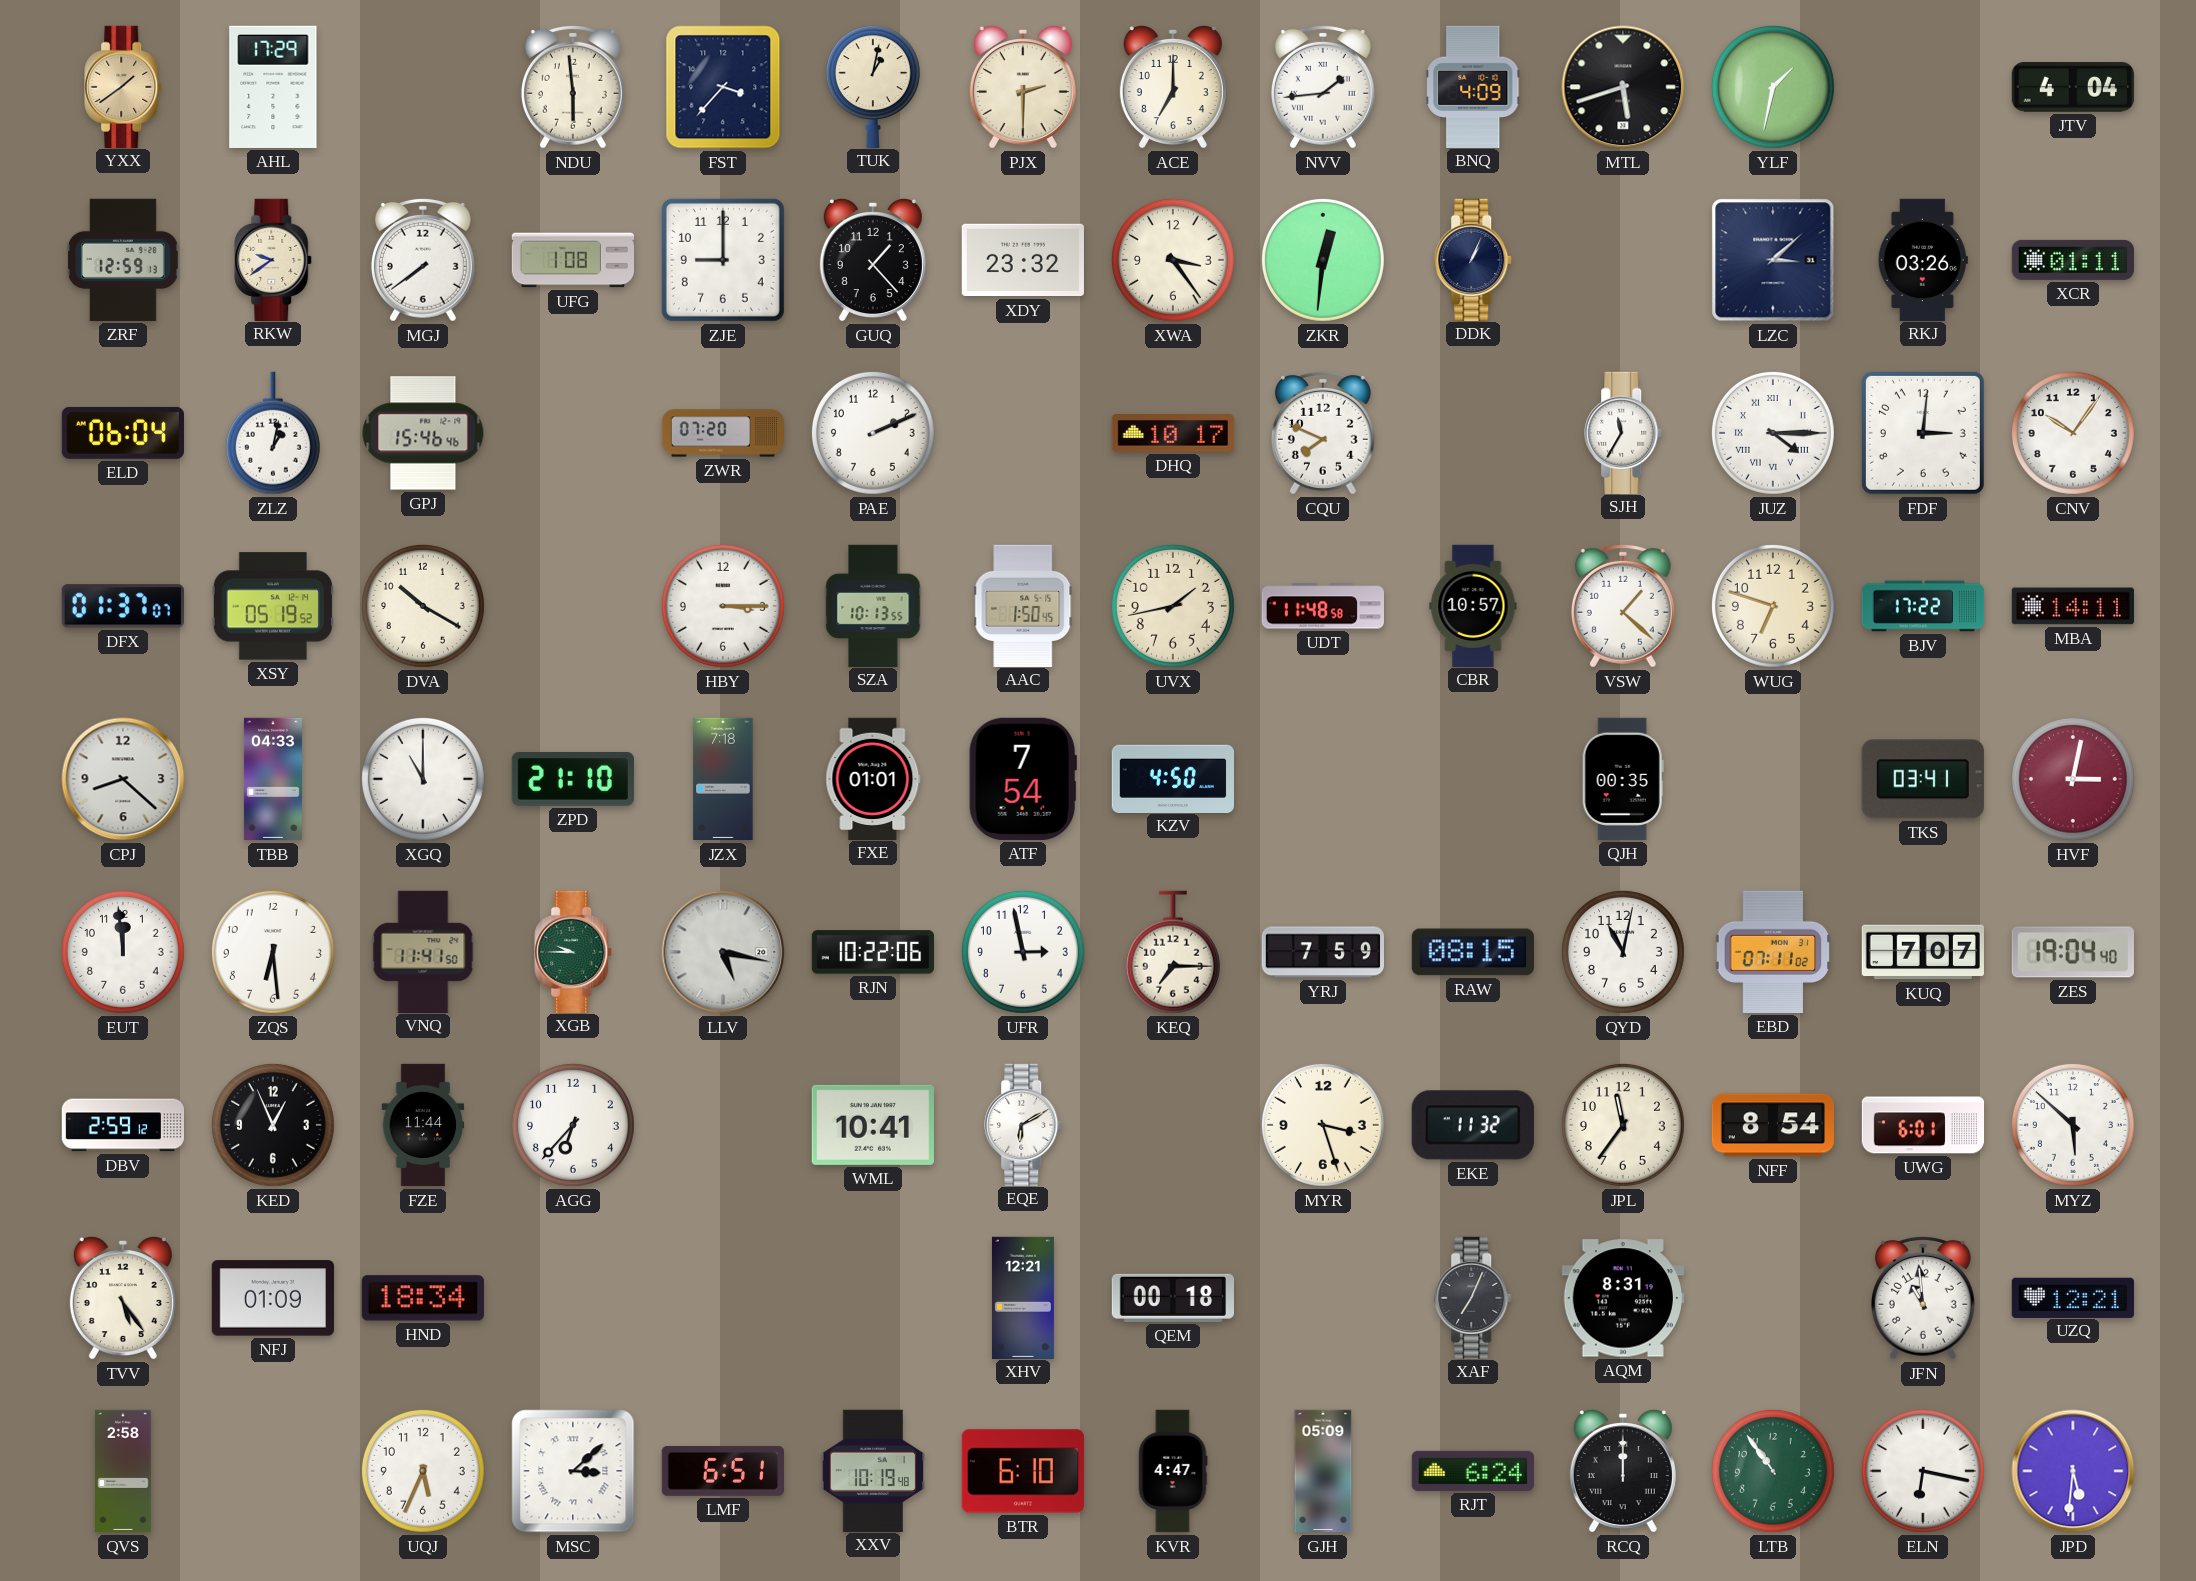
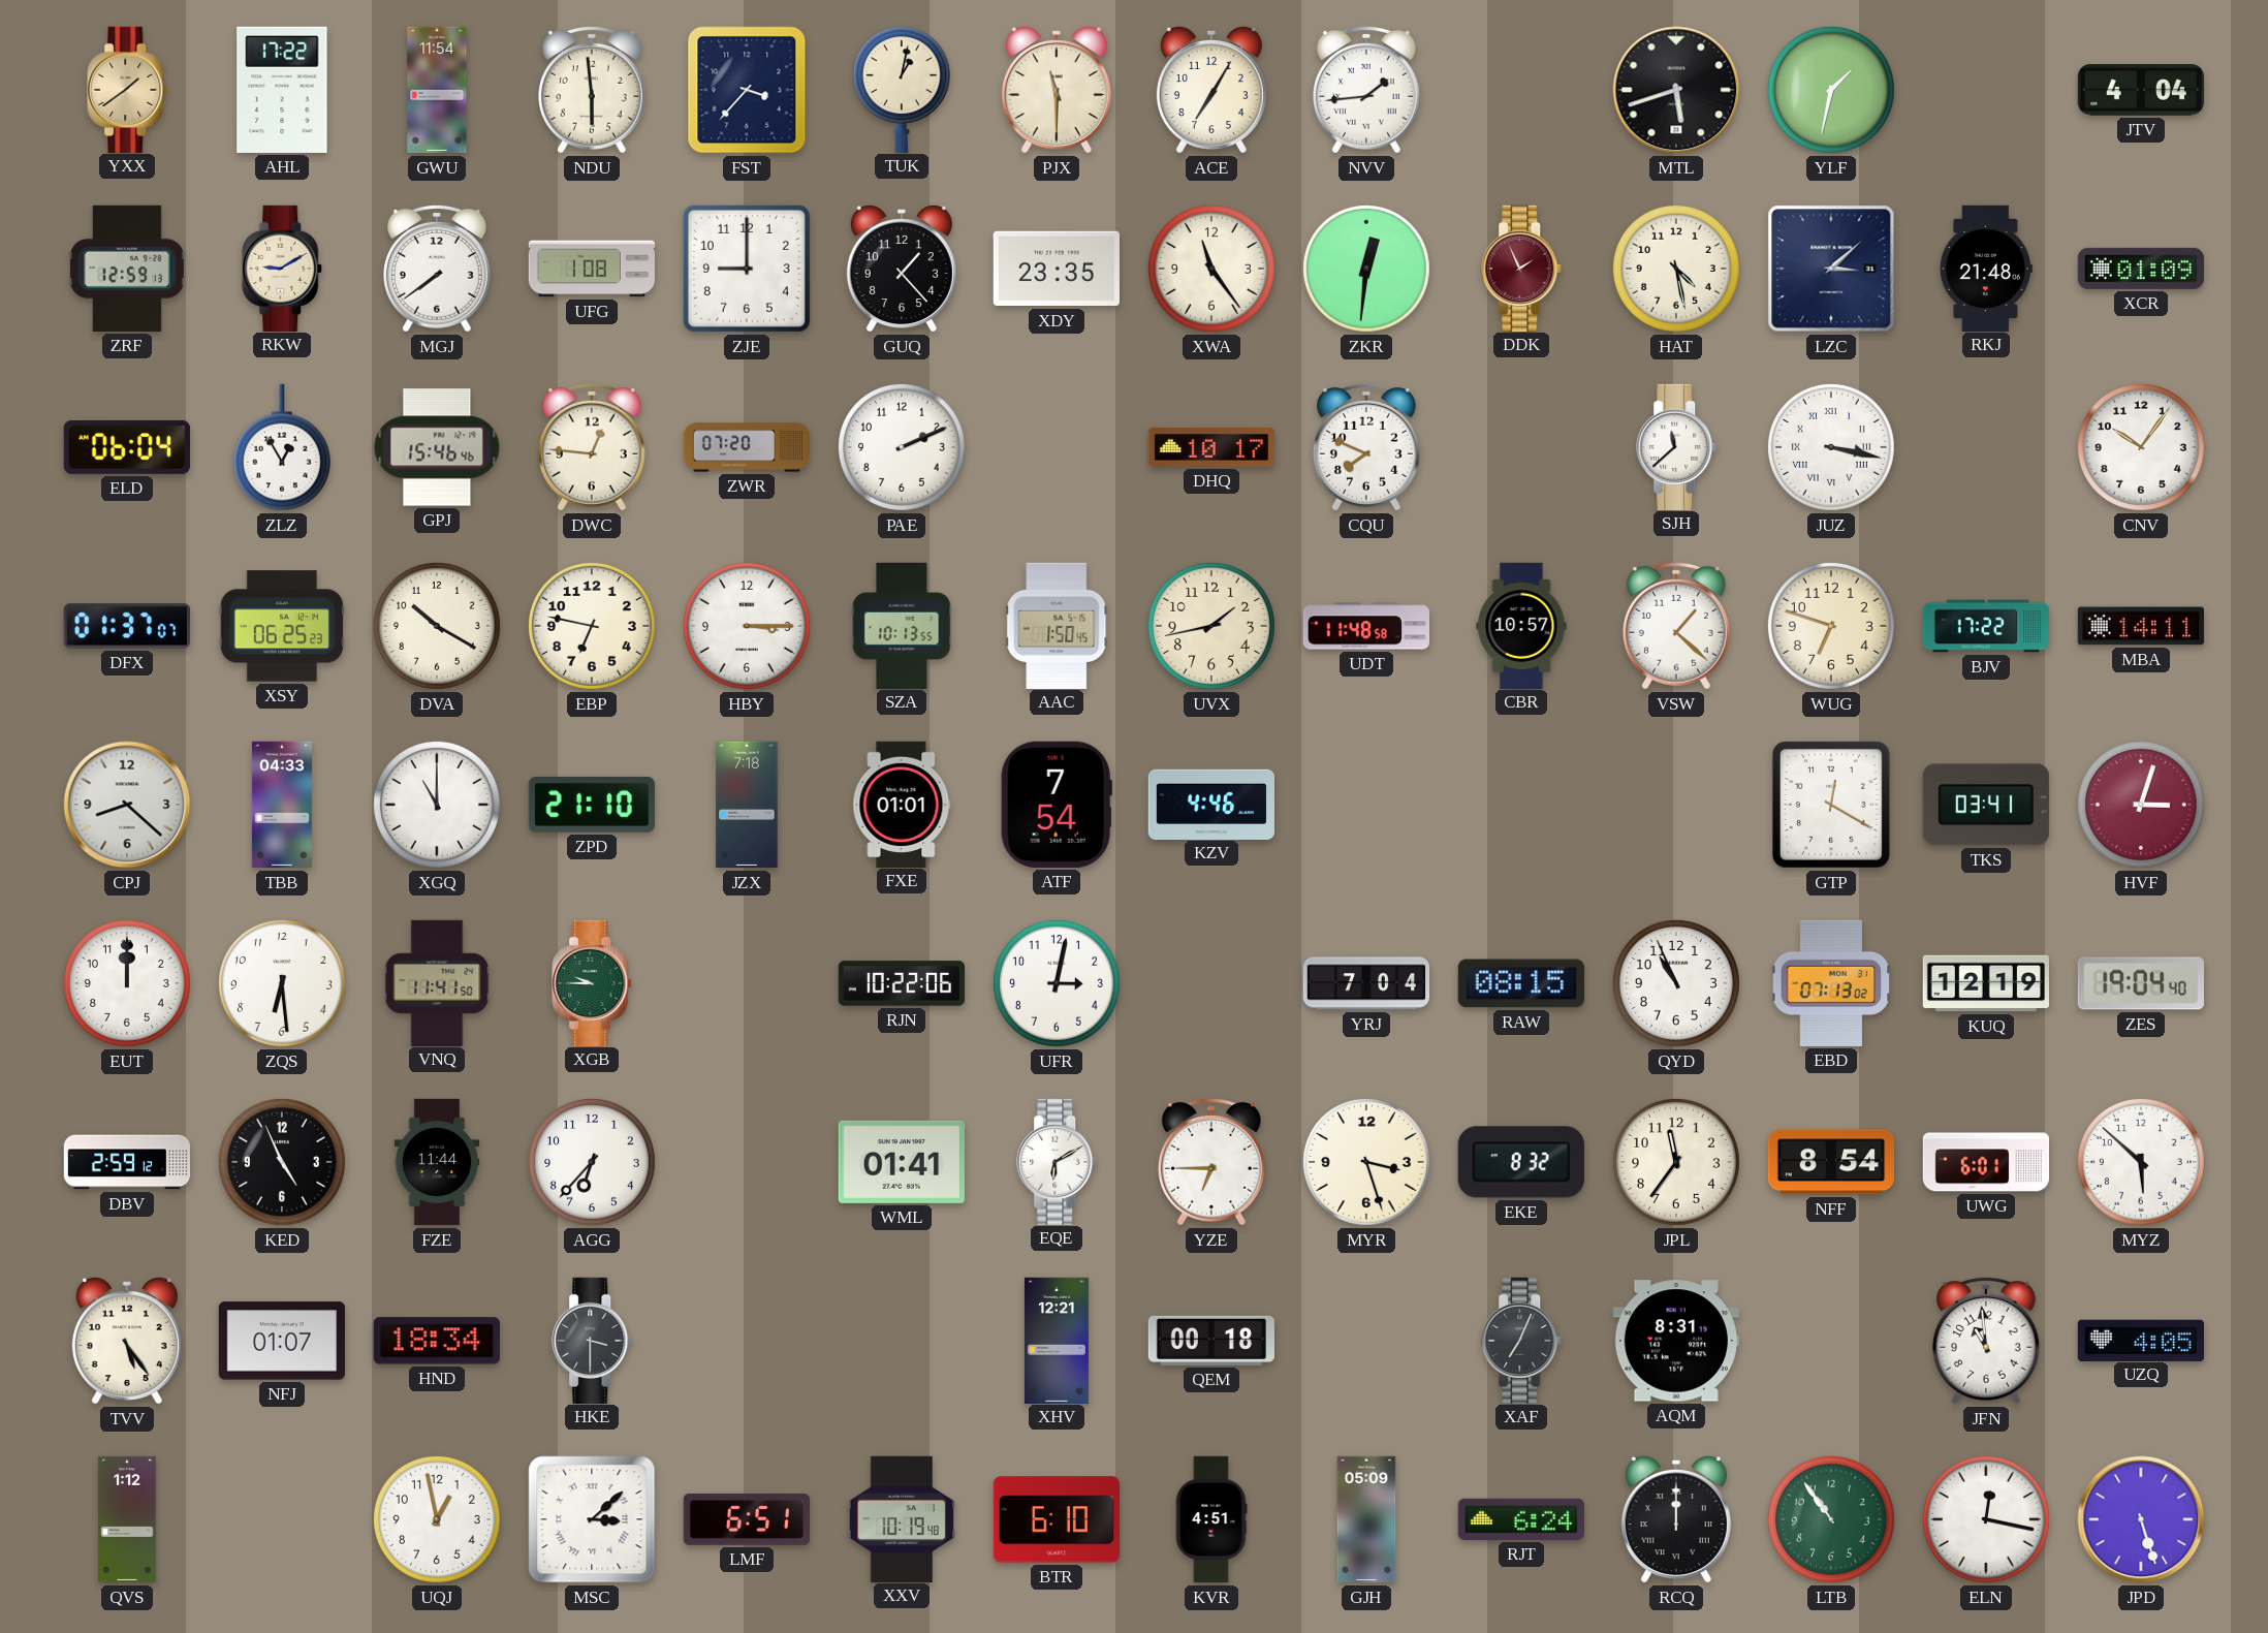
AHL: 17:29 -> 17:22 (282, 90)
GWU: none -> 11:54 (437, 90)
PJX: 2:30 -> 11:30 (1057, 90)
ACE: 7:00 -> 7:05 (1211, 90)
BNQ: 4:09 -> none (1473, 86)
RKW: 9:39 -> 9:10 (283, 268)
XDY: 23:32 -> 23:35 (1057, 269)
XWA: 3:24 -> 11:24 (1211, 269)
DDK: 1:04 -> 1:56 (1522, 268)
DDK dial: navy -> burgundy (1522, 268)
HAT: none -> 4:28 (1676, 269)
RKJ: 03:26 -> 21:48 (1986, 268)
XCR: 01:11 -> 01:09 (2141, 269)
ZLZ: 1:02 -> 12:55 (282, 447)
DWC: none -> 12:46 (592, 447)
SJH: 11:35 -> 11:38 (1677, 446)
JUZ: 4:15 -> 3:17 (1831, 447)
FDF: 3:01 -> none (1923, 433)
XSY: 05:19 -> 06:25 (282, 626)
EBP: none -> 6:47 (592, 626)
KZV: 4:50 -> 4:46 (1210, 804)
QJH: 00:35 -> none (1623, 779)
GTP: none -> 12:20 (1831, 805)
HVF: 3:02 -> 3:03 (2141, 805)
EUT: 11:59 -> 12:00 (127, 983)
LLV: 5:17 -> none (723, 952)
UFR: 2:58 -> 3:02 (1057, 983)
KEQ: 7:15 -> none (1173, 952)
YRJ: 7:59 -> 7:04 (1365, 983)
QYD: 11:02 -> 10:56 (1676, 983)
EBD: 07:11 -> 07:13 (1831, 983)
KUQ: 7:07 -> 12:19 (1985, 983)
KED: 12:56 -> 4:56 (282, 1162)
WML: 10:41 -> 01:41 (902, 1162)
YZE: none -> 6:45 (1211, 1162)
EKE: 11:32 -> 8:32 (1521, 1162)
NFJ: 01:09 -> 01:07 (282, 1341)
HKE: none -> 3:30 (593, 1340)
UZQ: 12:21 -> 4:05 (2141, 1340)
QVS: 2:58 -> 1:12 (127, 1519)
UQJ: 5:34 -> 12:58 (437, 1519)
KVR: 4:47 -> 4:51 (1211, 1519)
ELN: 6:17 -> 12:17 (1986, 1519)
JPD: 5:31 -> 5:27 (2141, 1519)
